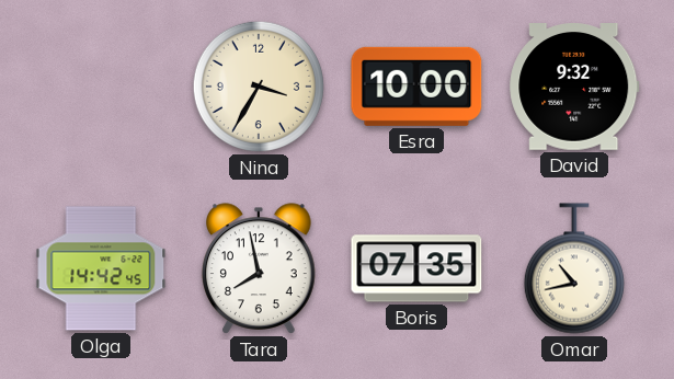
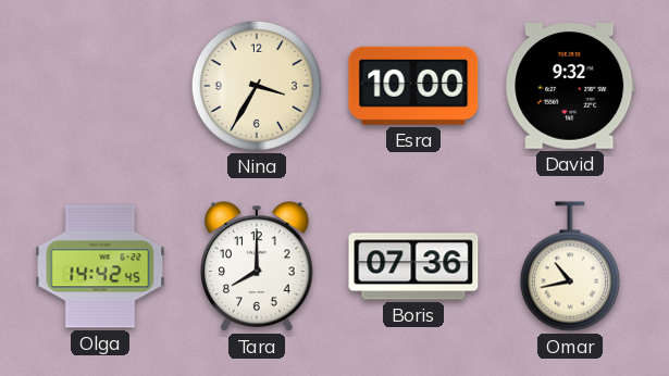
Tara: 7:58 -> 8:00 (258, 266)
Boris: 07:35 -> 07:36 (413, 266)
